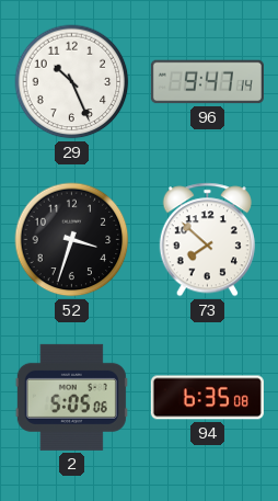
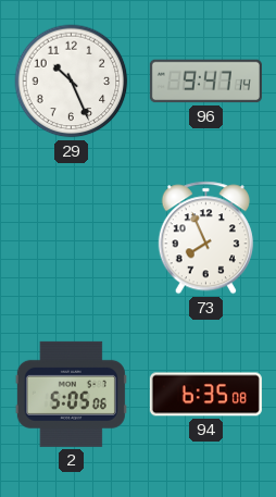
52: 3:33 -> none (72, 240)
73: 7:52 -> 7:56 (205, 238)
